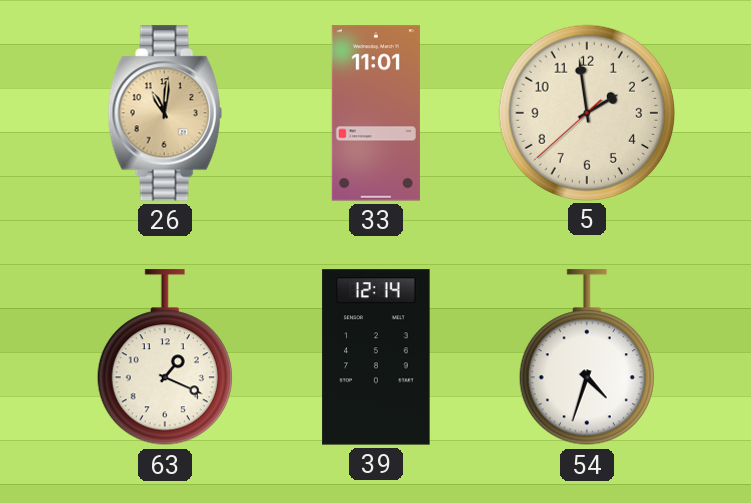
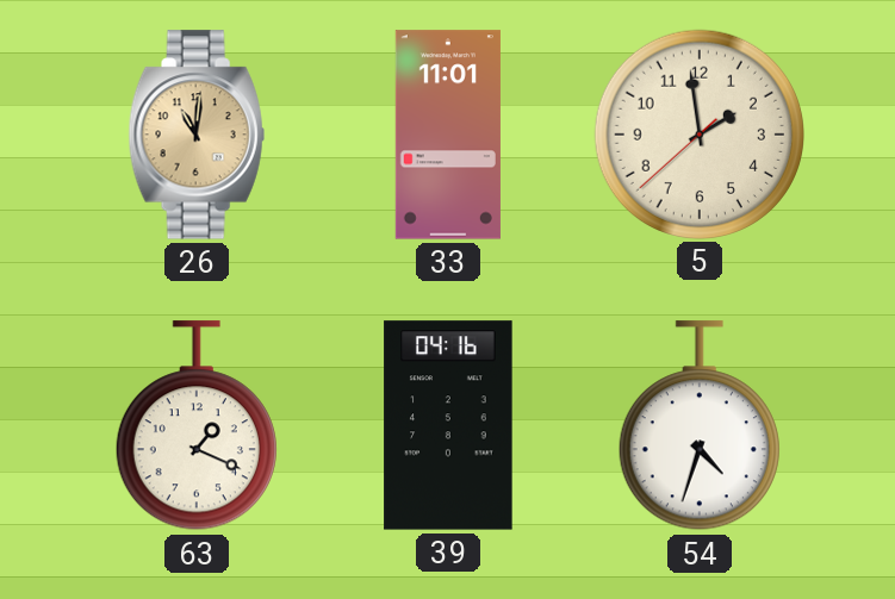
39: 12:14 -> 04:16 (448, 425)
